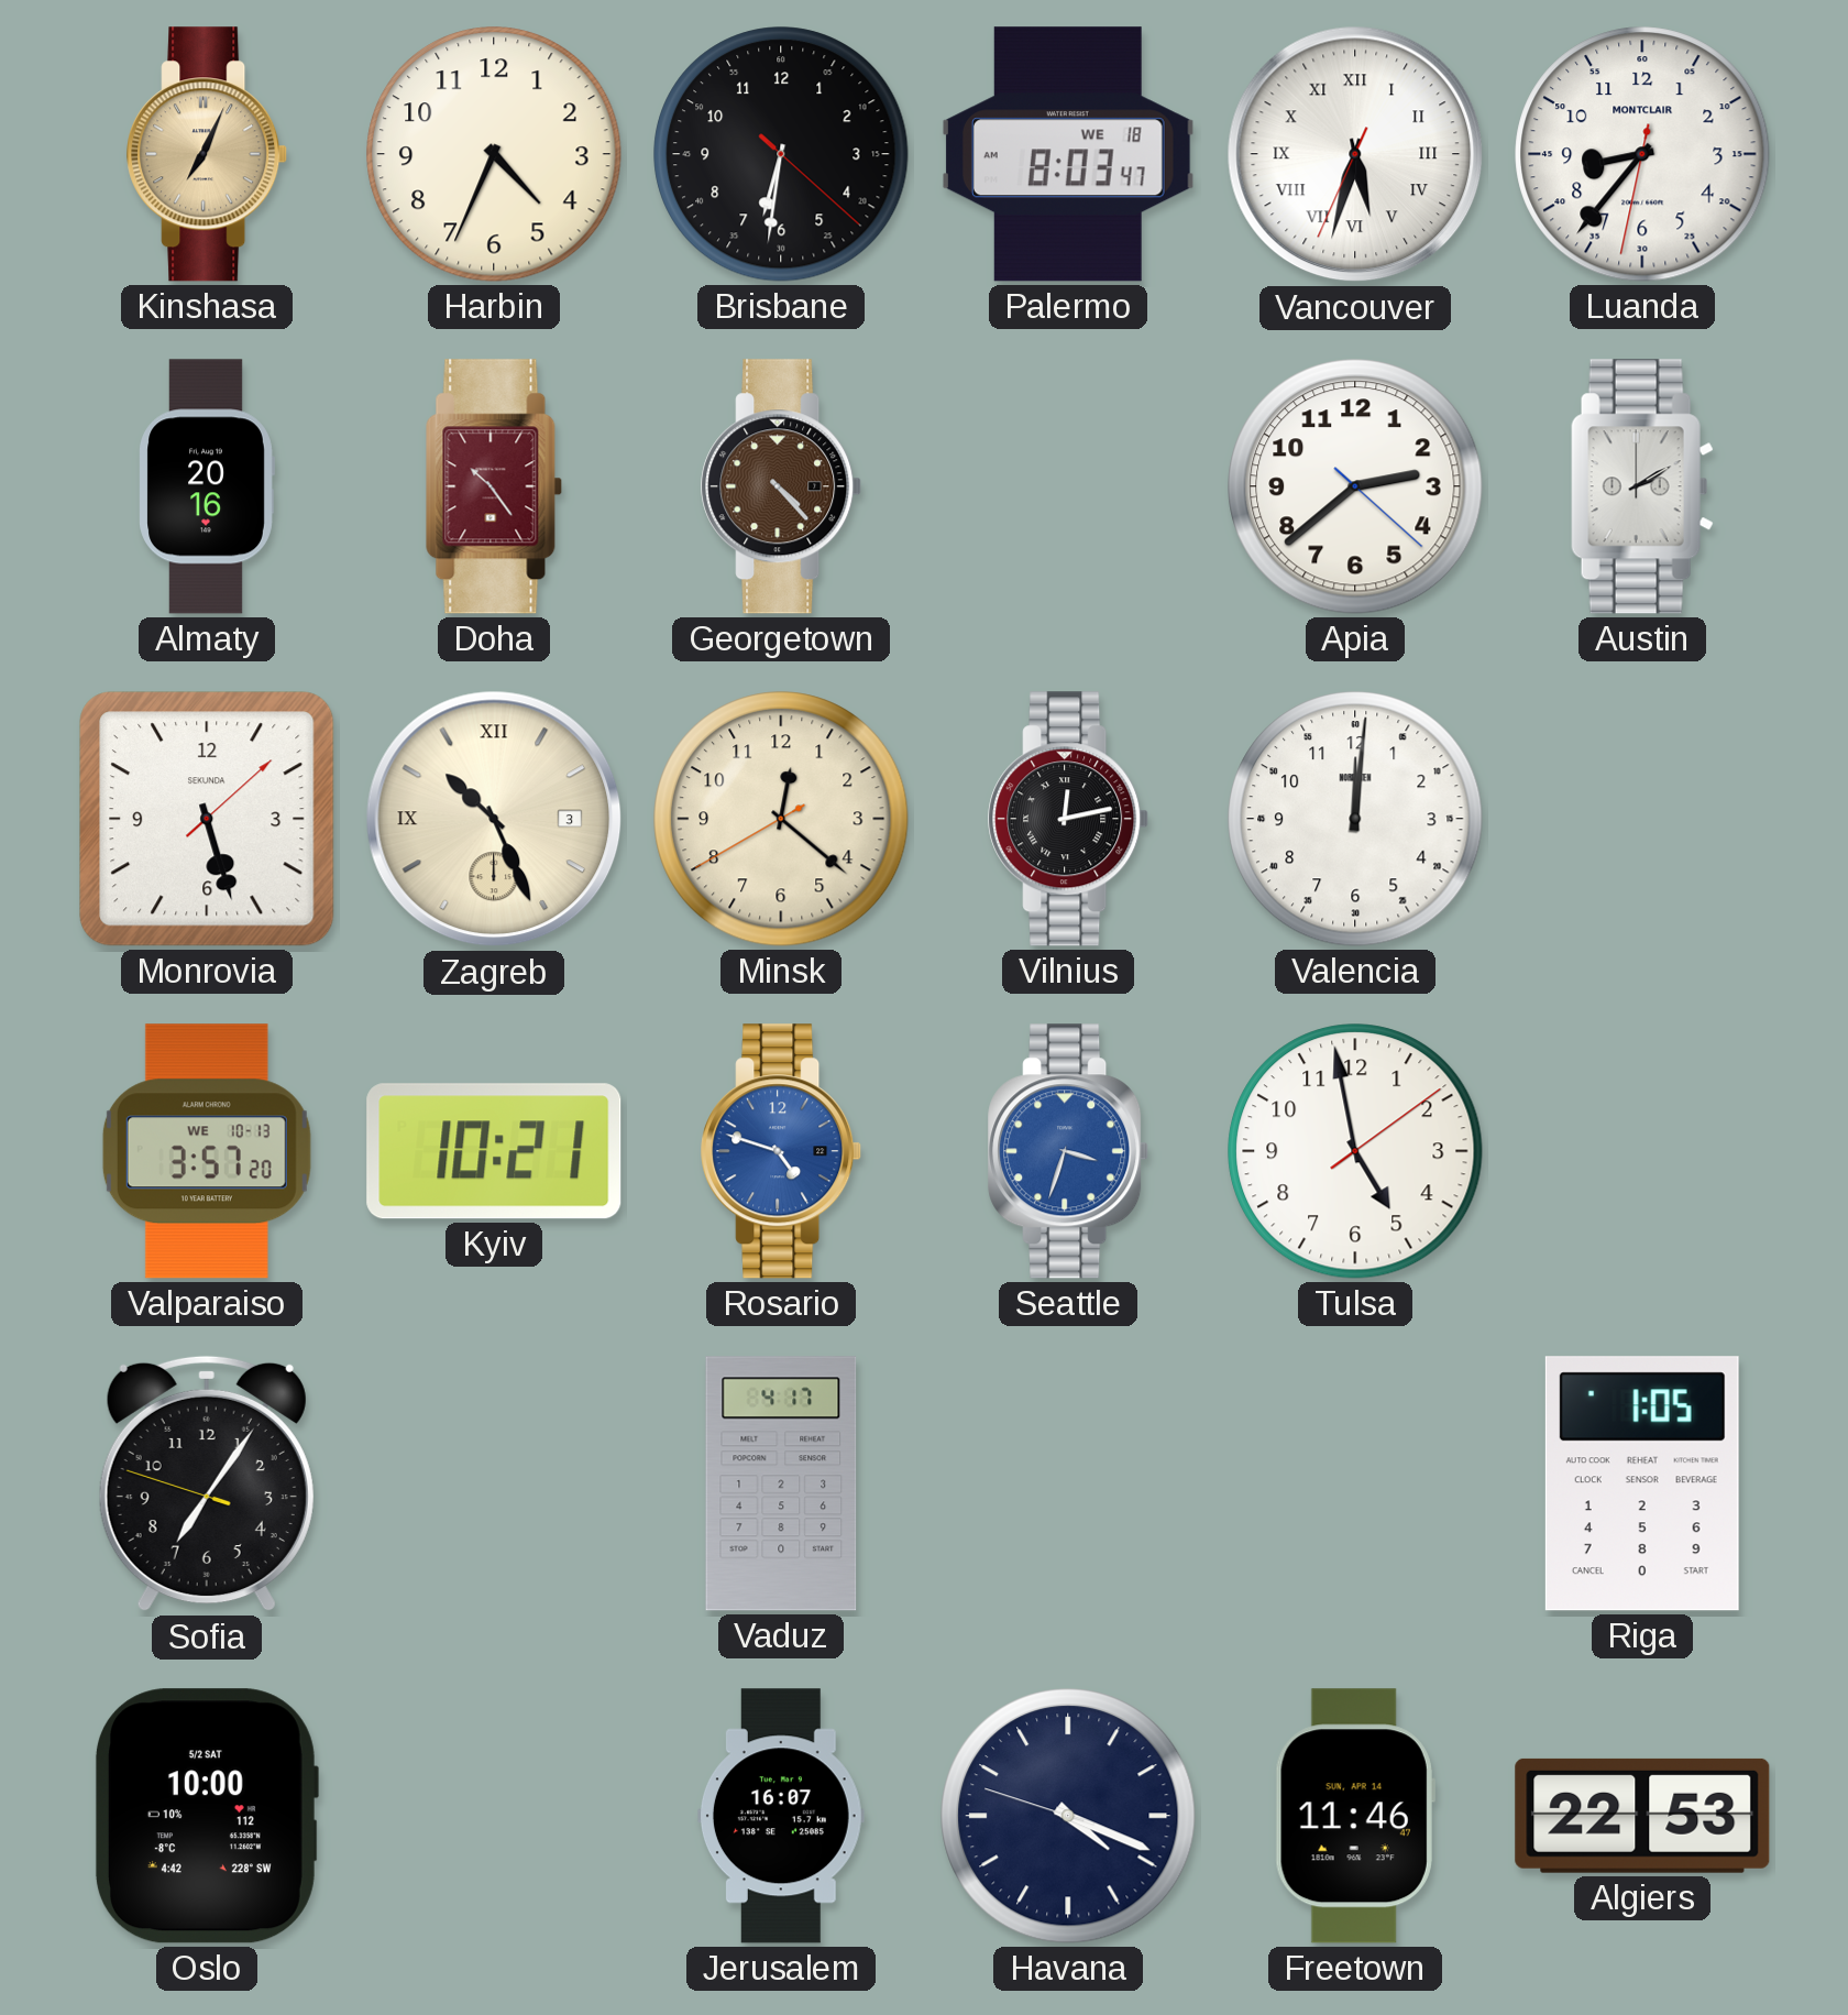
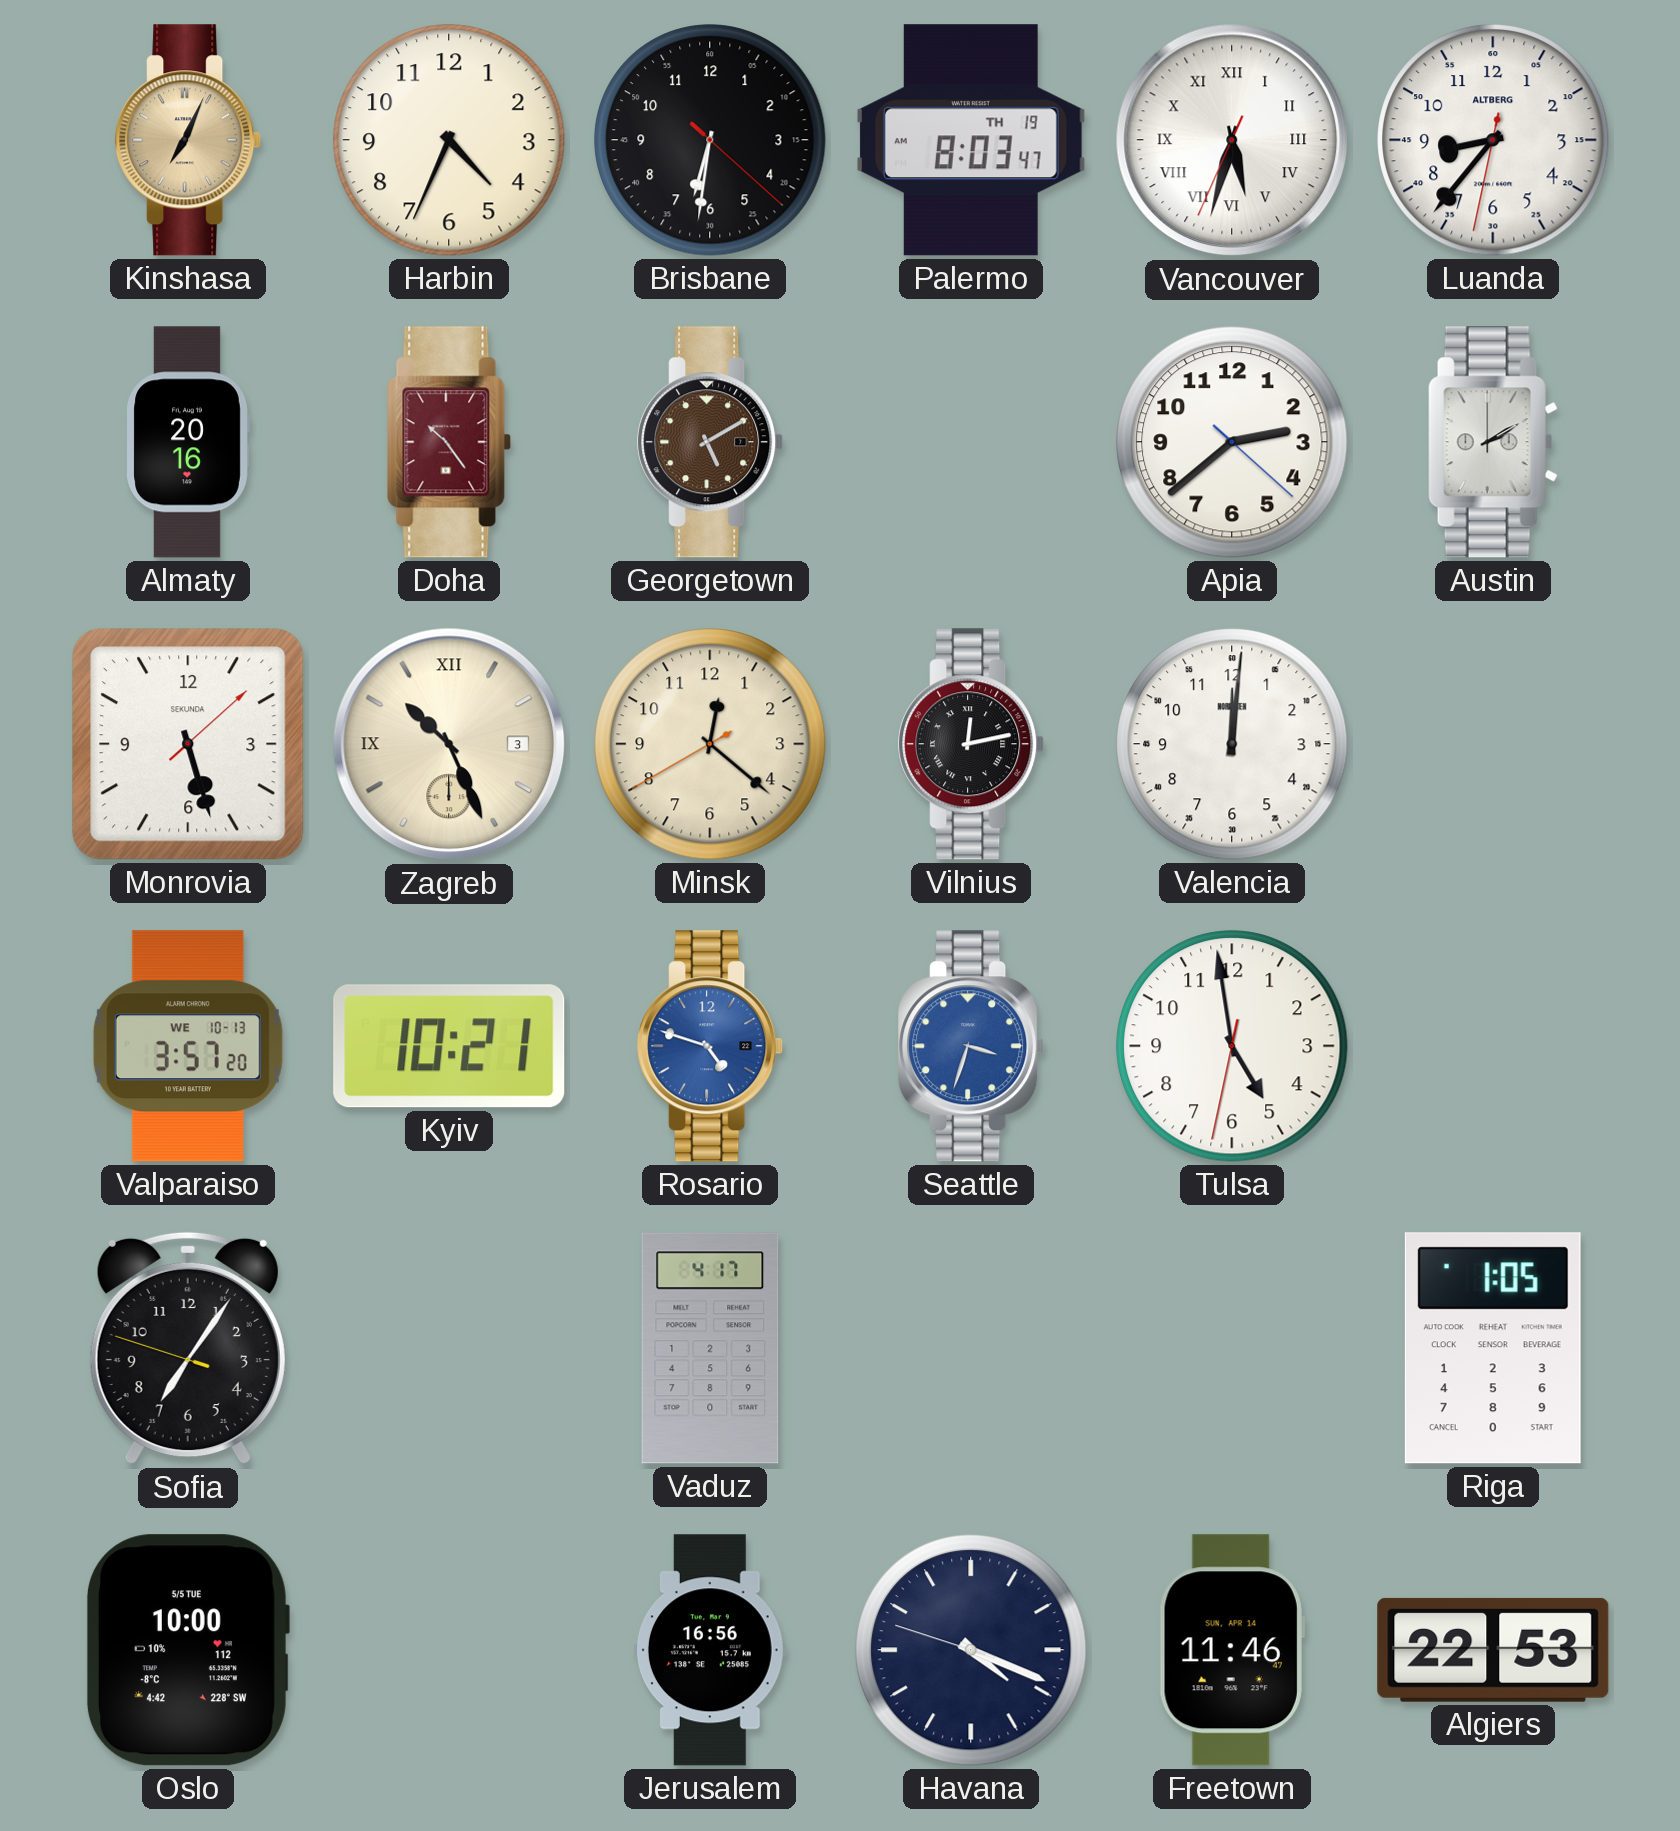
Palermo date: WE 18 -> TH 19 (972, 140)
Luanda brand: MONTCLAIR -> ALTBERG (1493, 140)
Georgetown: 4:23 -> 5:10 (711, 442)
Tulsa: 4:58:09 -> 4:58:32 (1232, 1046)
Oslo date: 5/2 SAT -> 5/5 TUE (187, 1650)
Jerusalem: 16:07 -> 16:56 (710, 1650)
